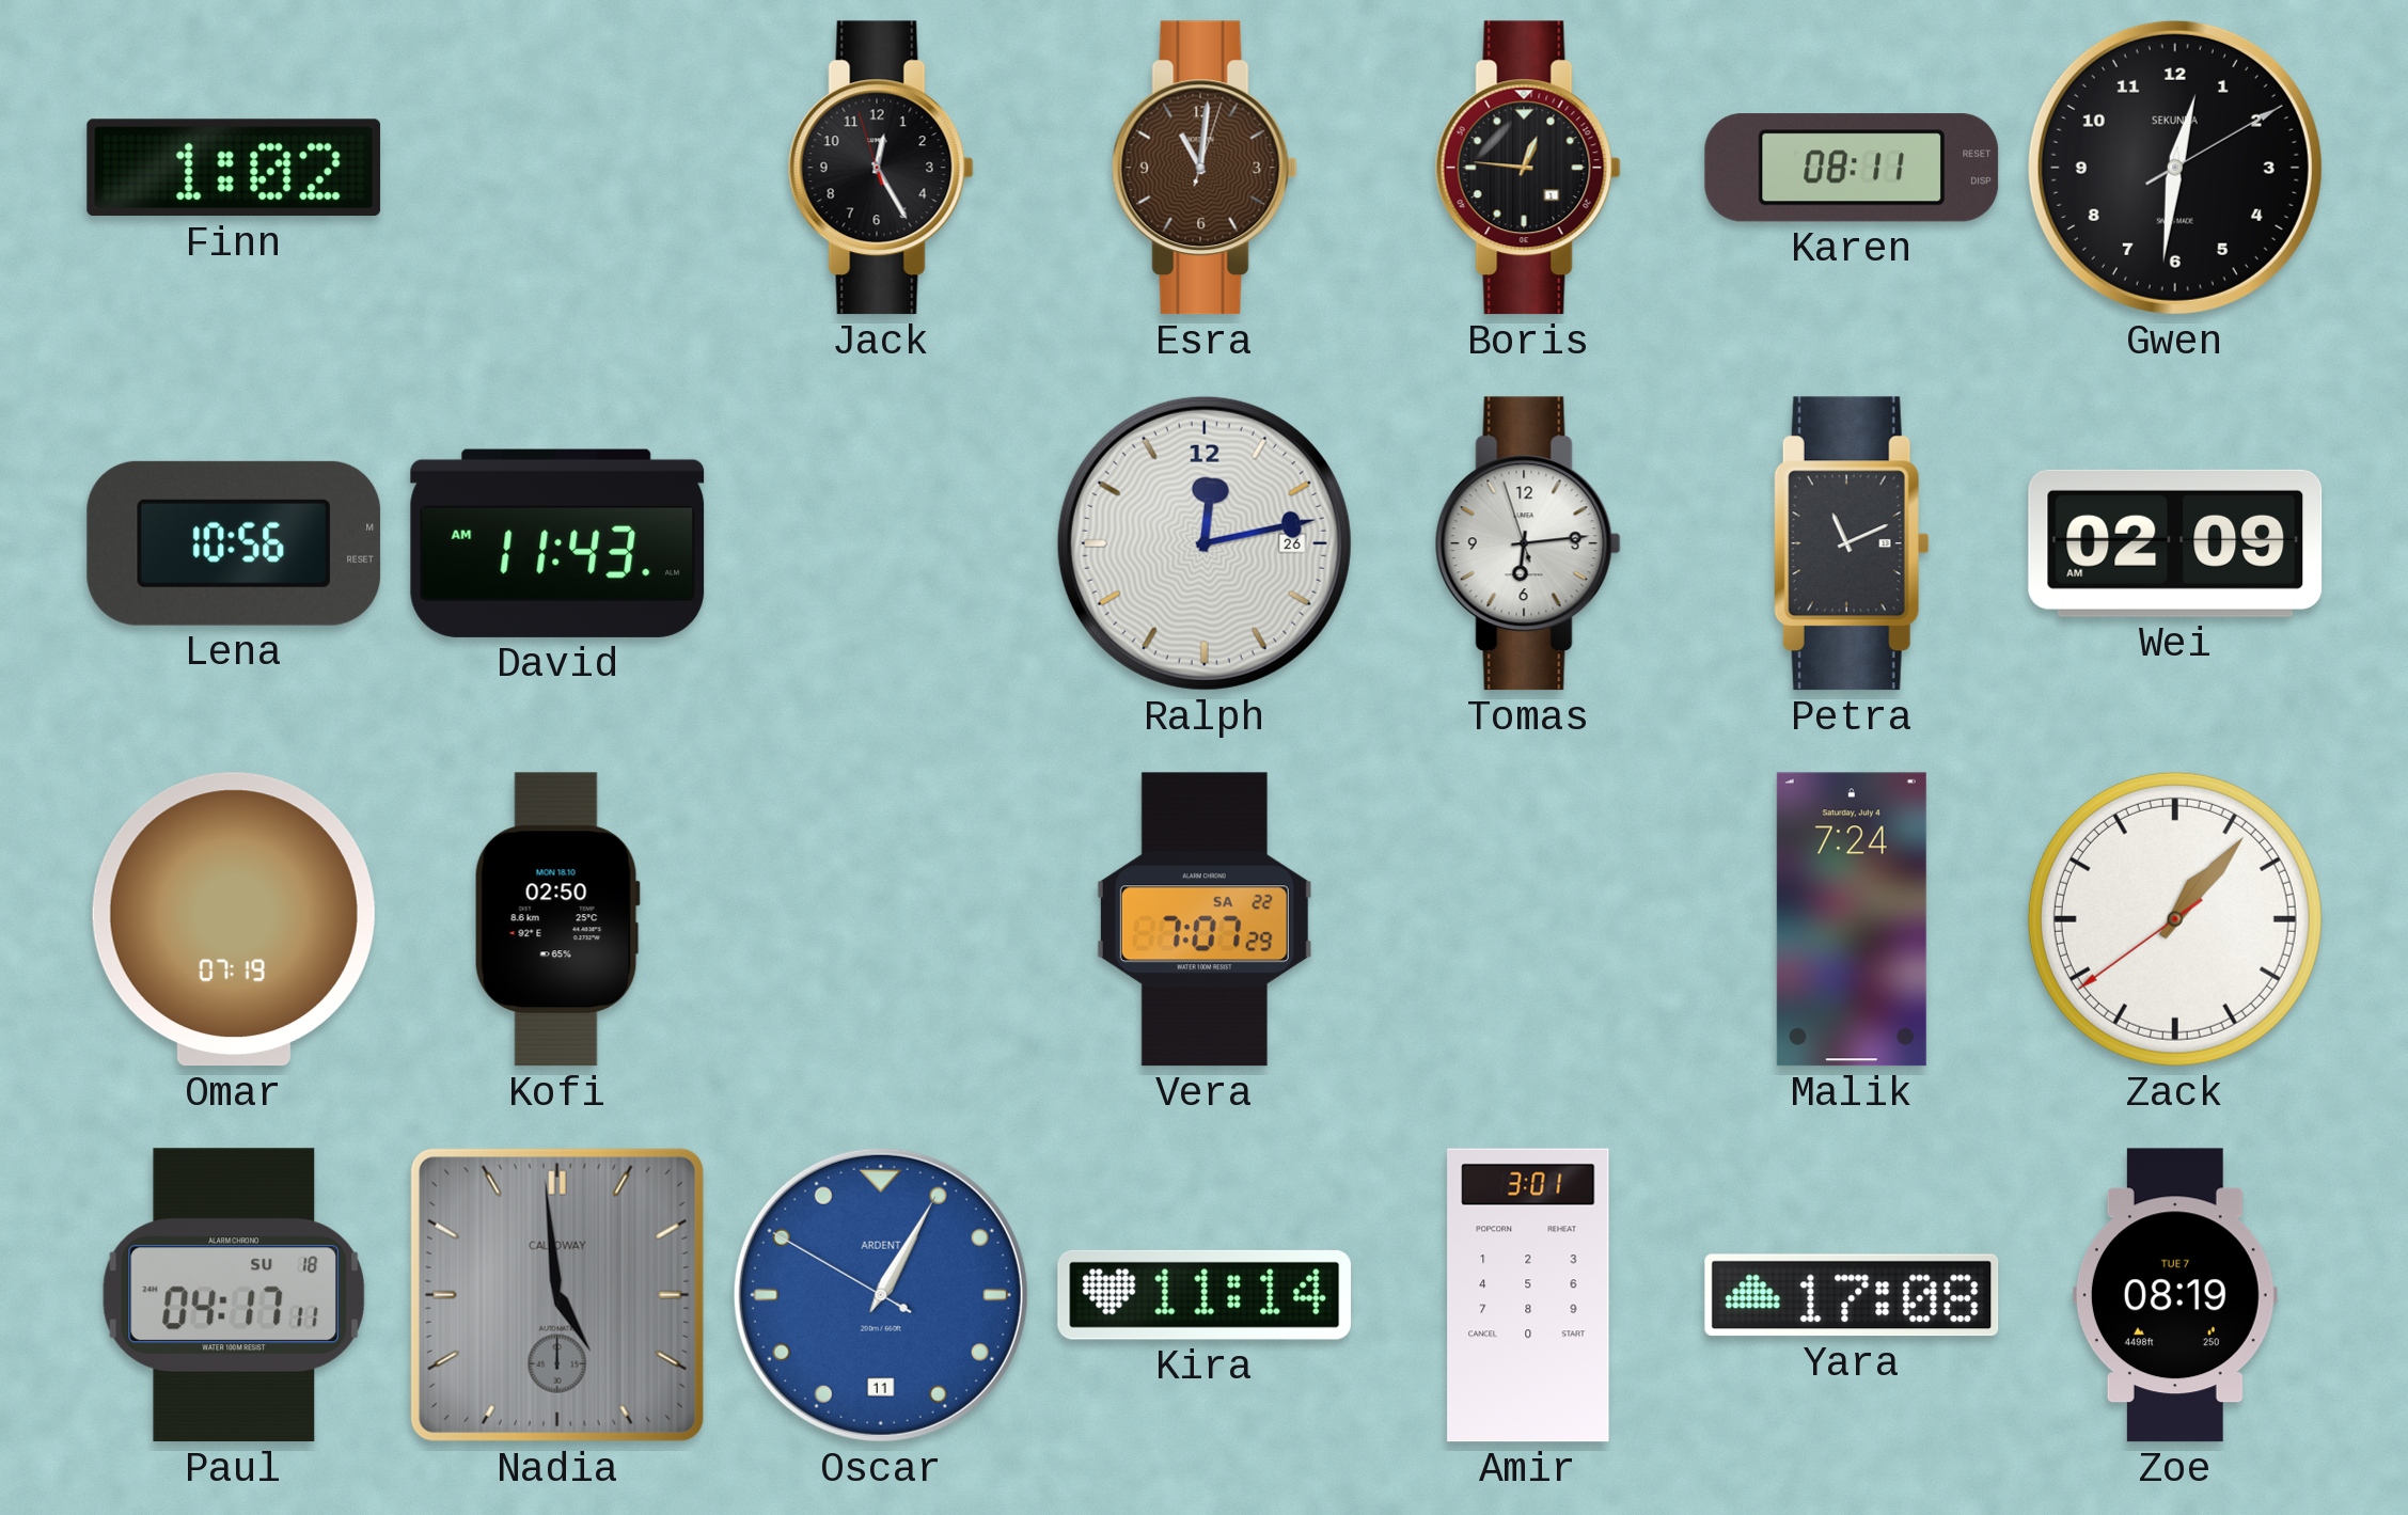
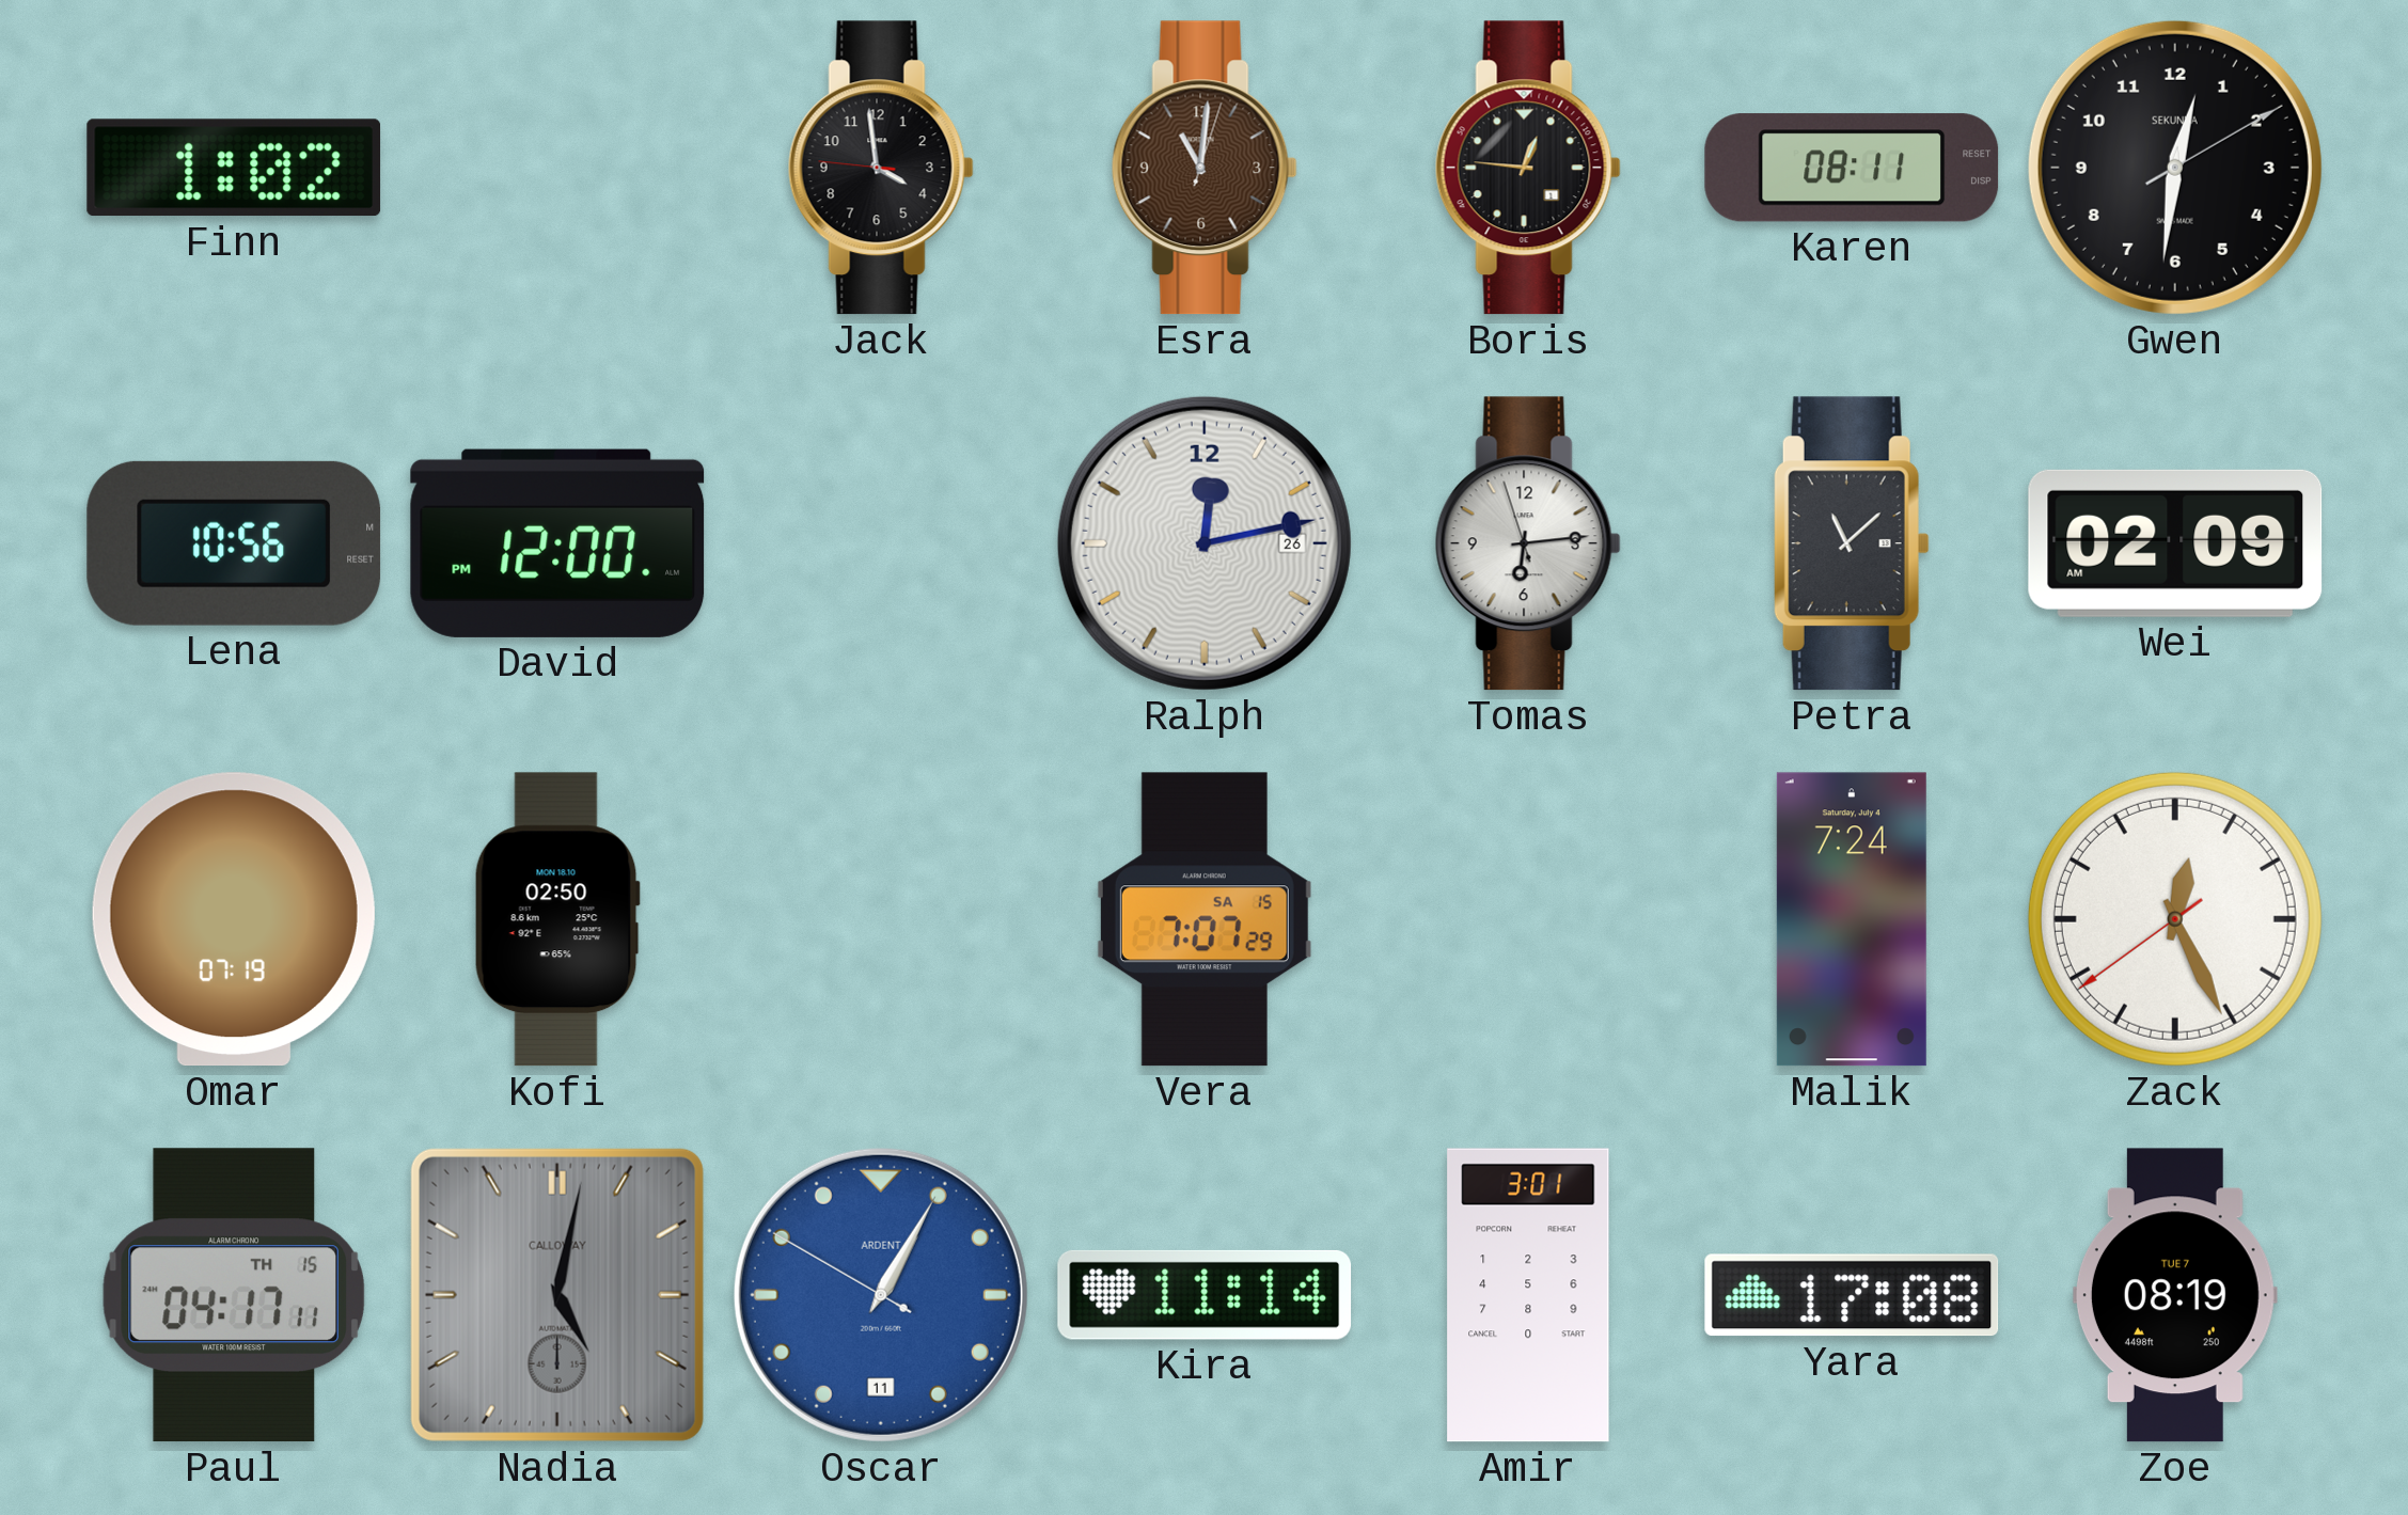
Jack: 12:24 -> 3:58 (881, 168)
David: 11:43 -> 12:00 (557, 543)
Petra: 11:11 -> 11:08 (1852, 543)
Vera date: SA 22 -> SA 15 (1205, 919)
Zack: 1:06 -> 12:25 (2175, 919)
Paul date: SU 18 -> TH 15 (234, 1295)
Nadia: 4:59 -> 5:02 (557, 1295)
